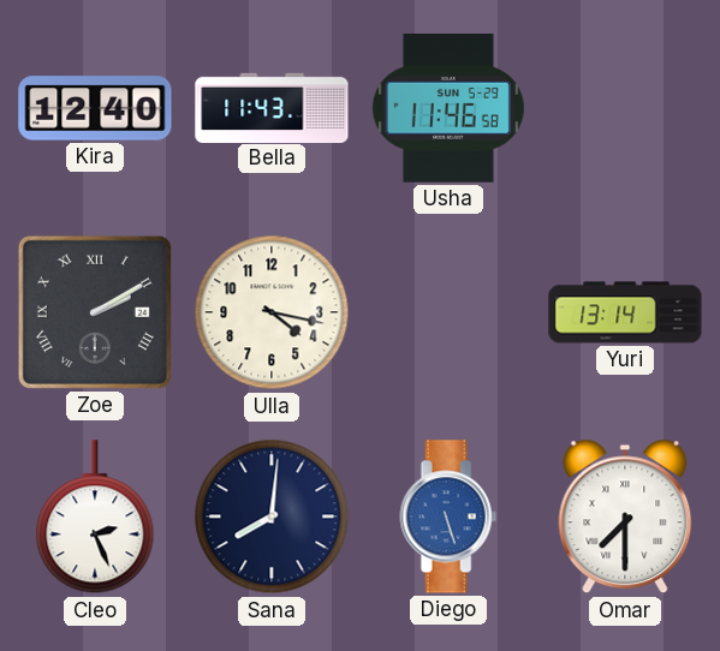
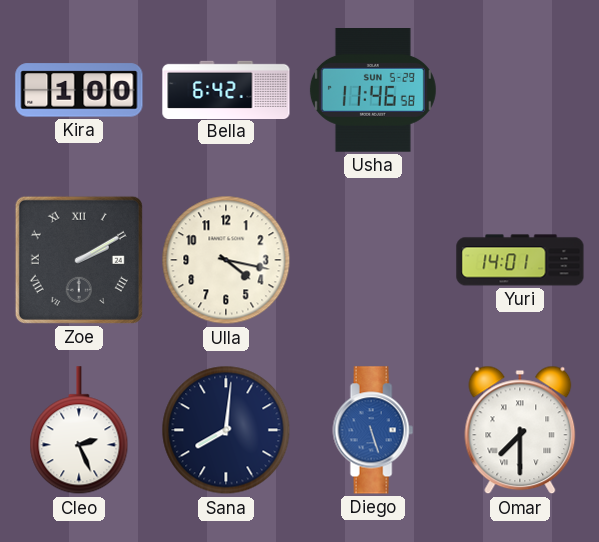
Kira: 12:40 -> 1:00 (79, 90)
Bella: 11:43 -> 6:42 (226, 89)
Yuri: 13:14 -> 14:01 (520, 260)
